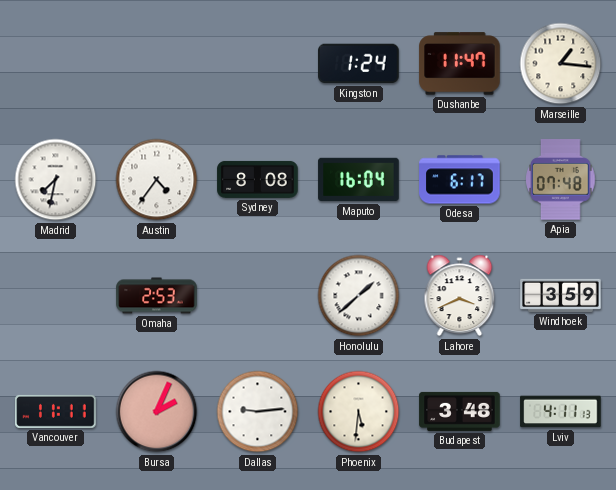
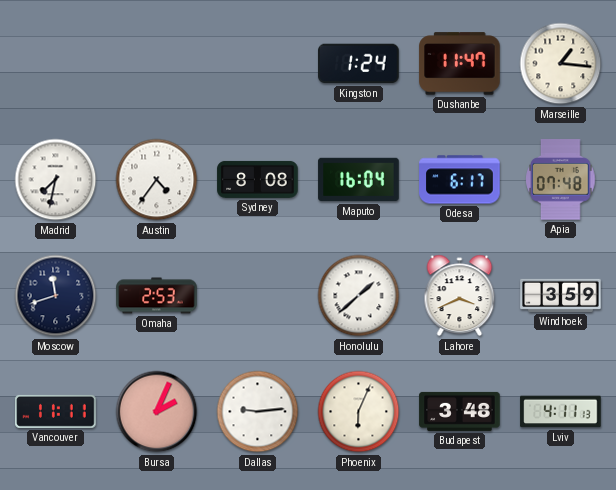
Moscow: none -> 11:42 (56, 296)
Phoenix: 5:31 -> 6:04 (359, 412)
